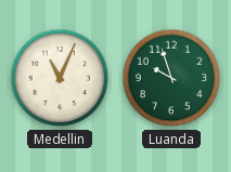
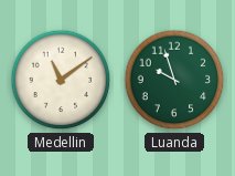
Medellin: 11:04 -> 11:09 (61, 80)
